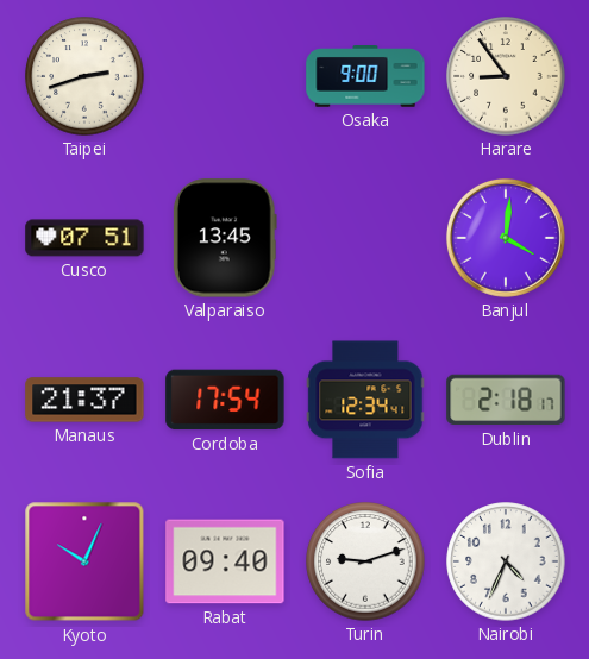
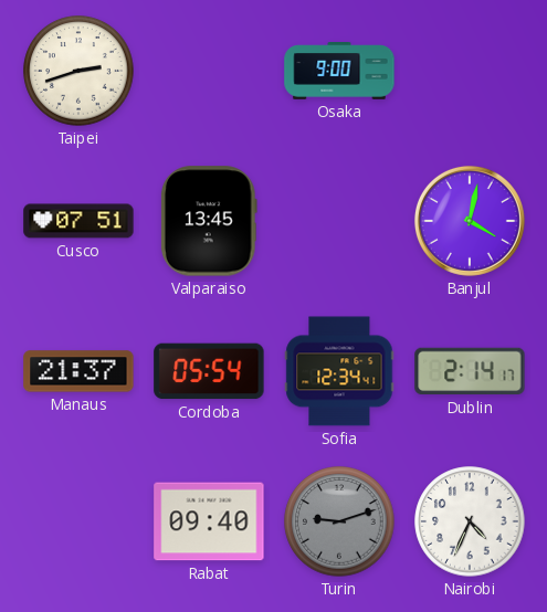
Harare: 8:54 -> none (506, 76)
Banjul: 4:01 -> 4:02 (470, 221)
Cordoba: 17:54 -> 05:54 (209, 371)
Dublin: 2:18 -> 2:14 (470, 371)
Kyoto: 10:04 -> none (84, 561)
Turin dial: white -> grey (339, 521)
